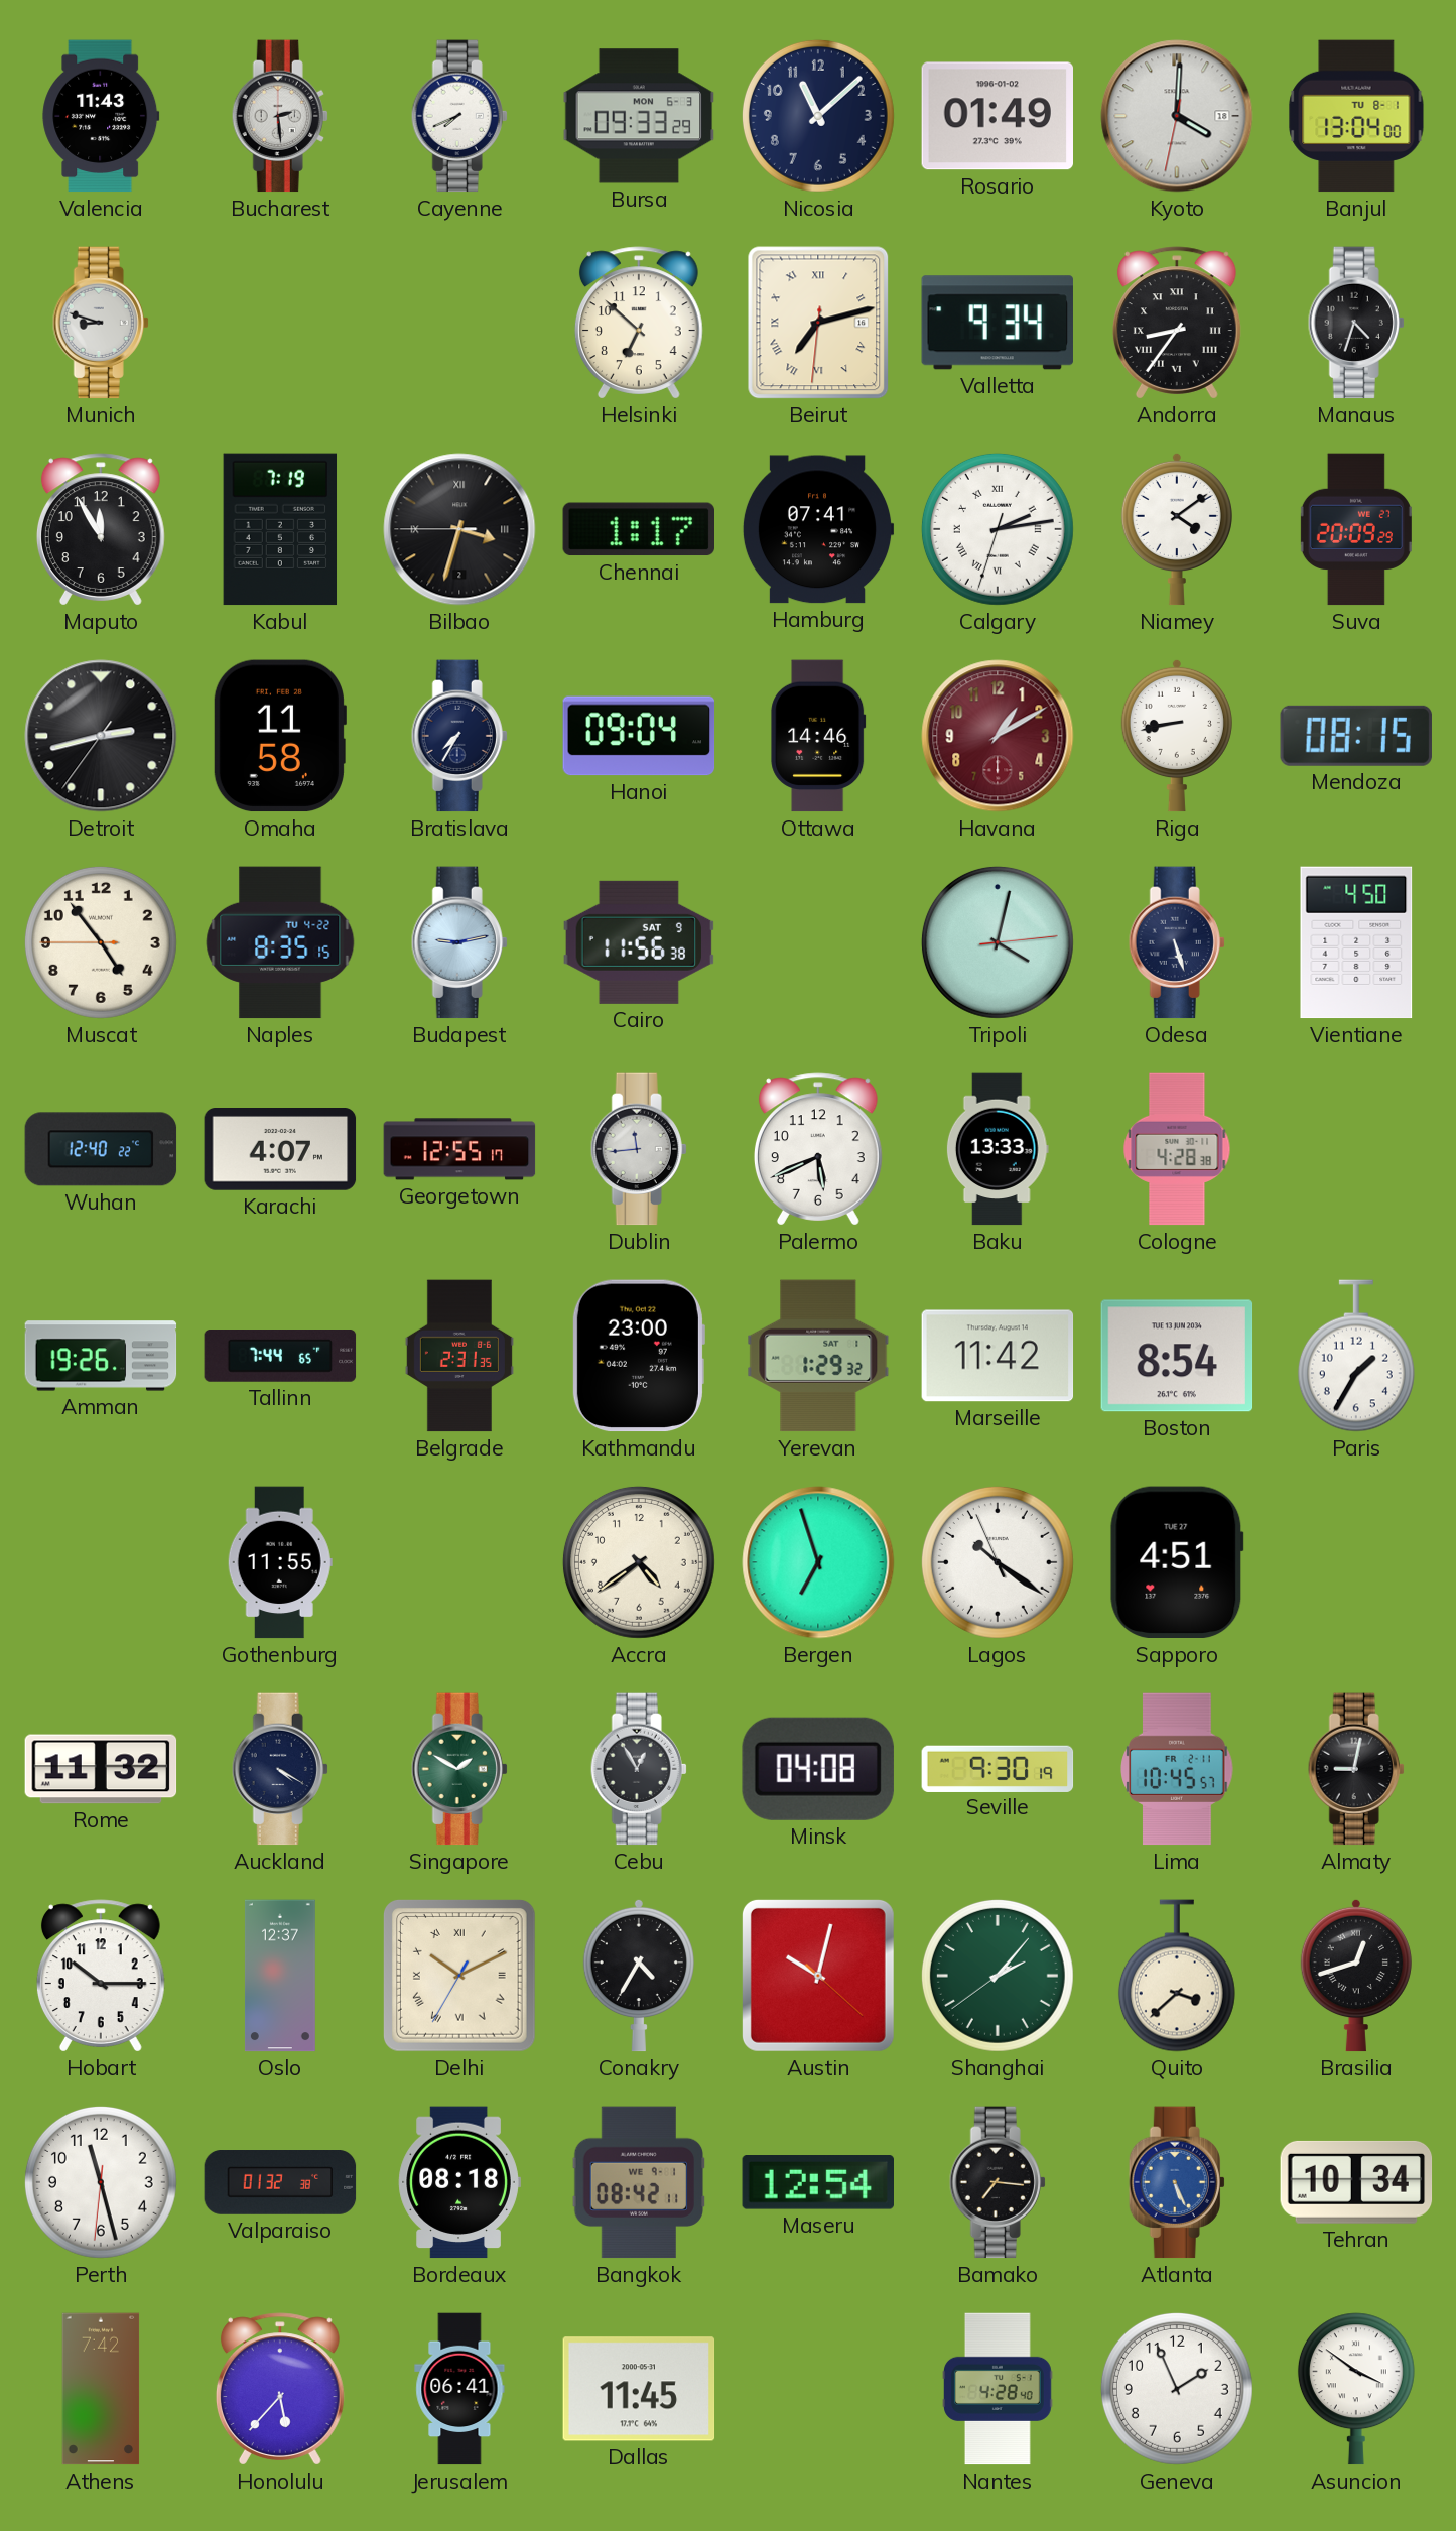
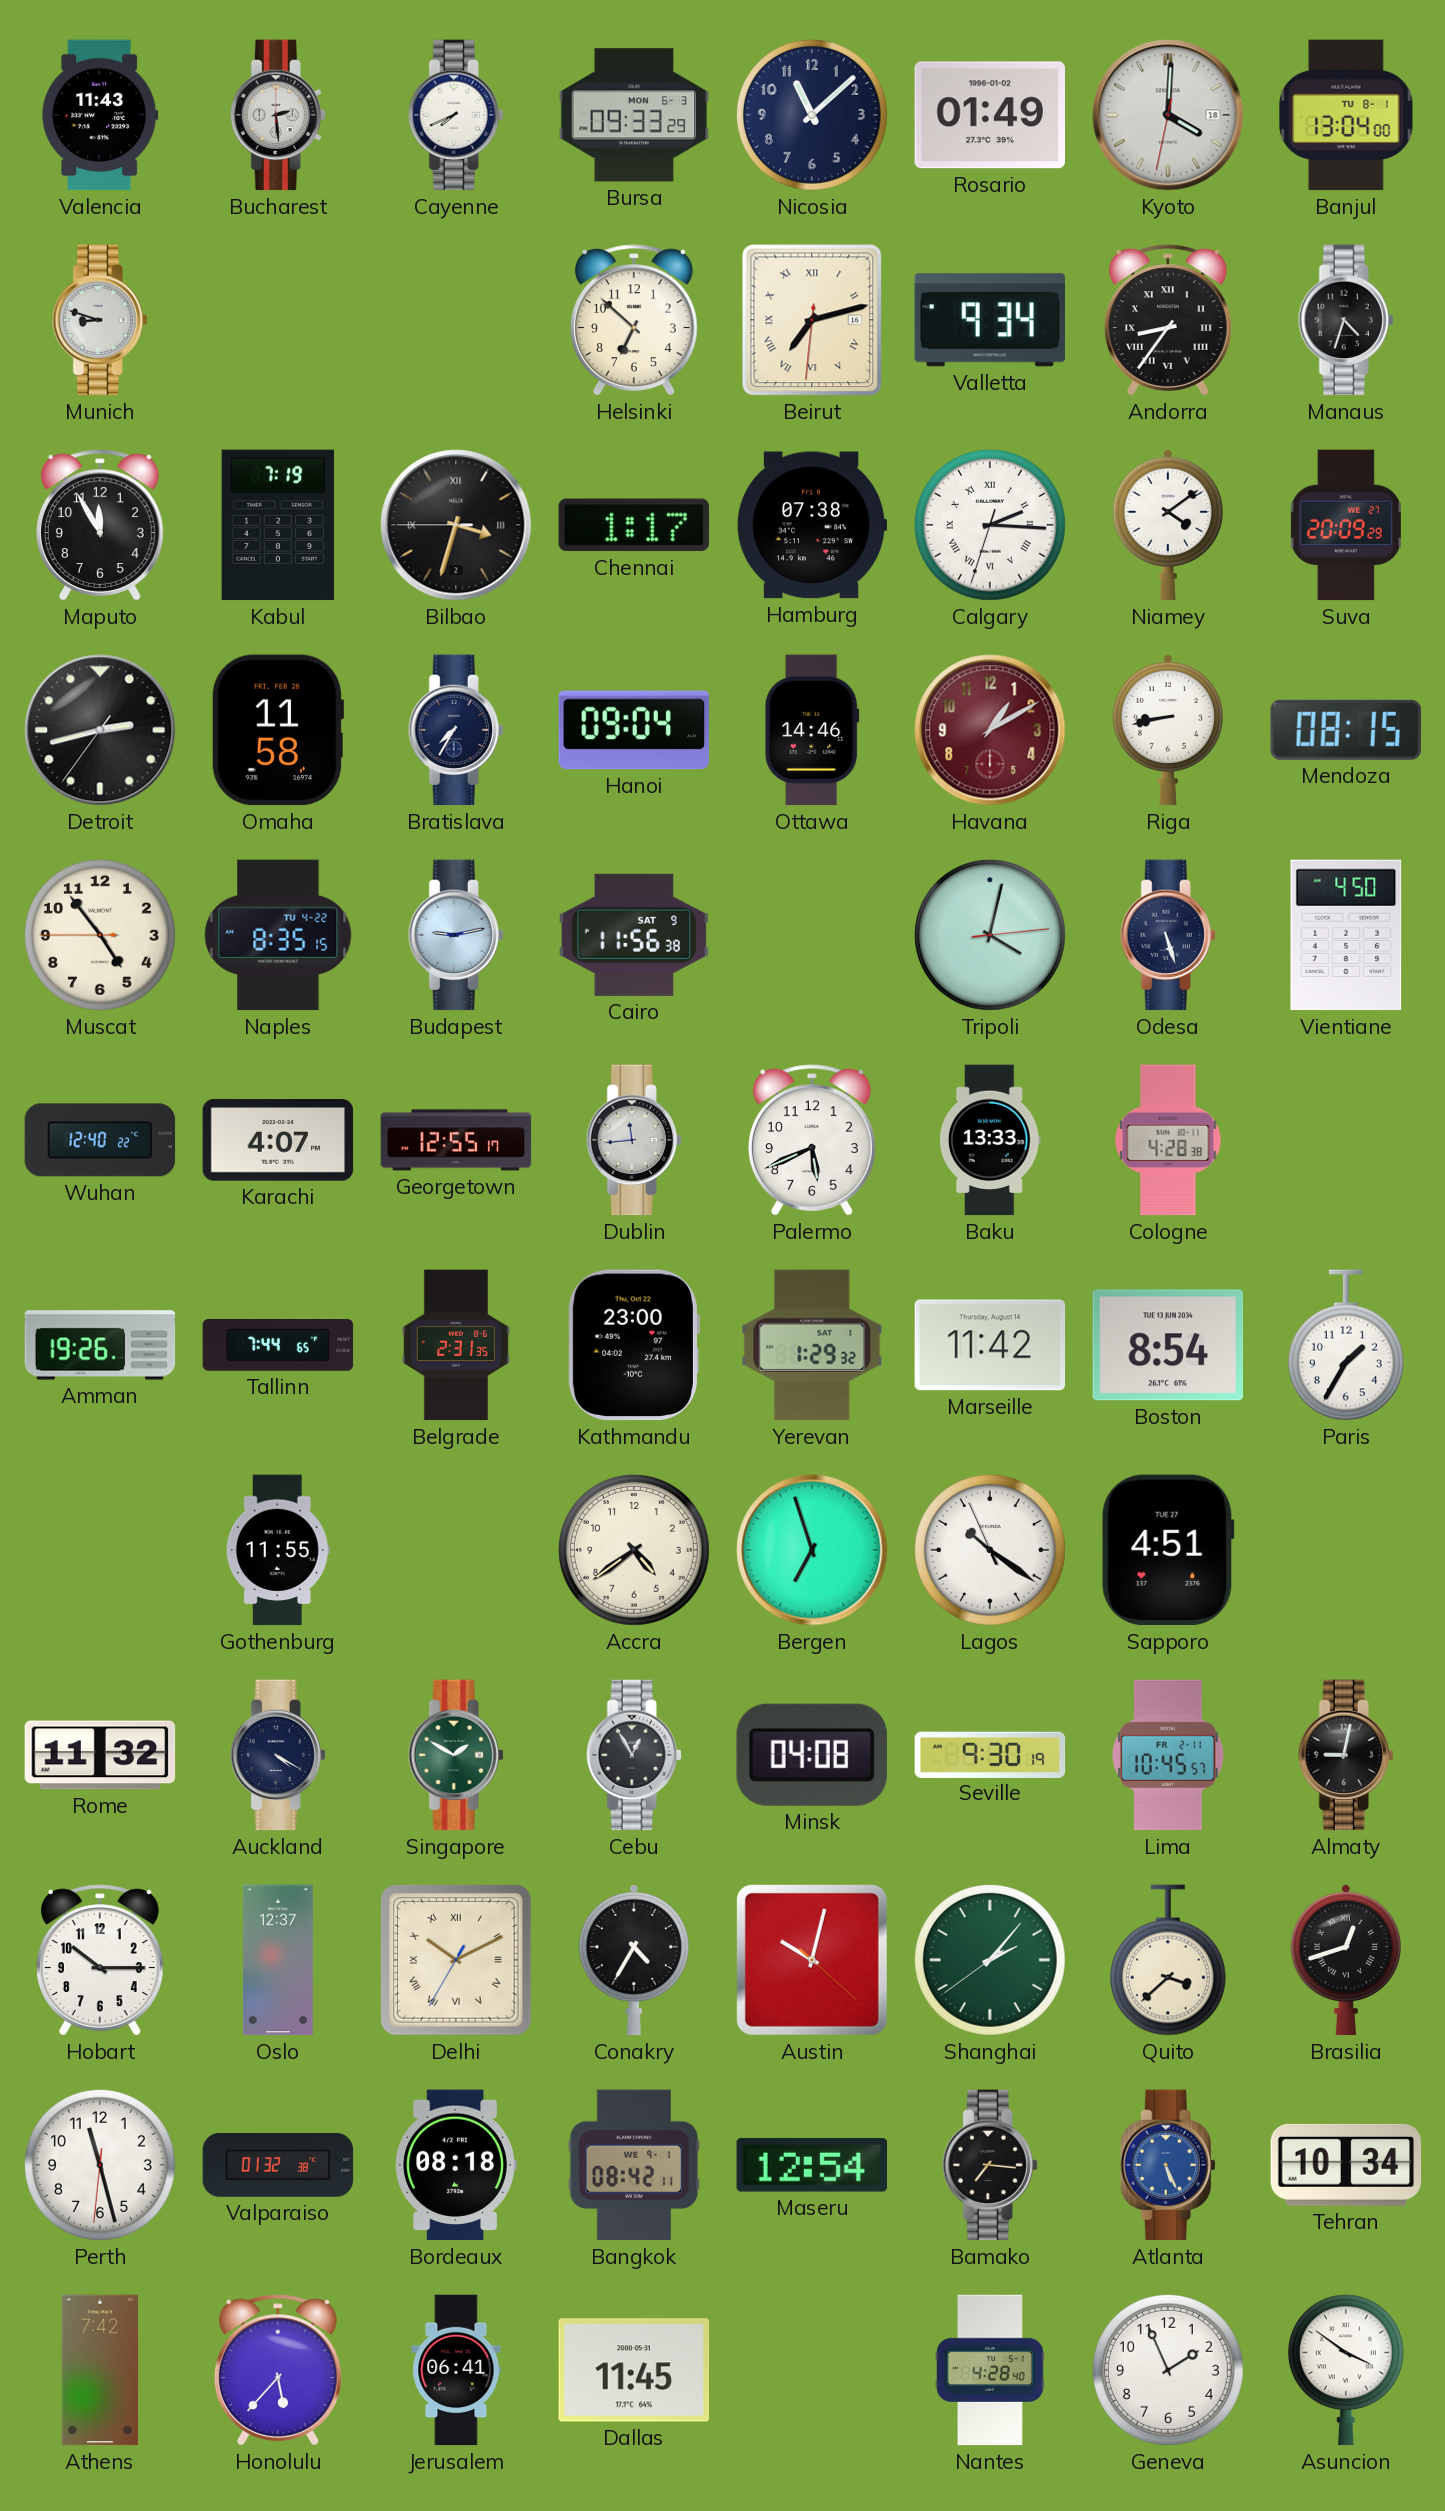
Hamburg: 07:41 -> 07:38 (812, 525)
Calgary: 2:13 -> 2:15 (990, 525)
